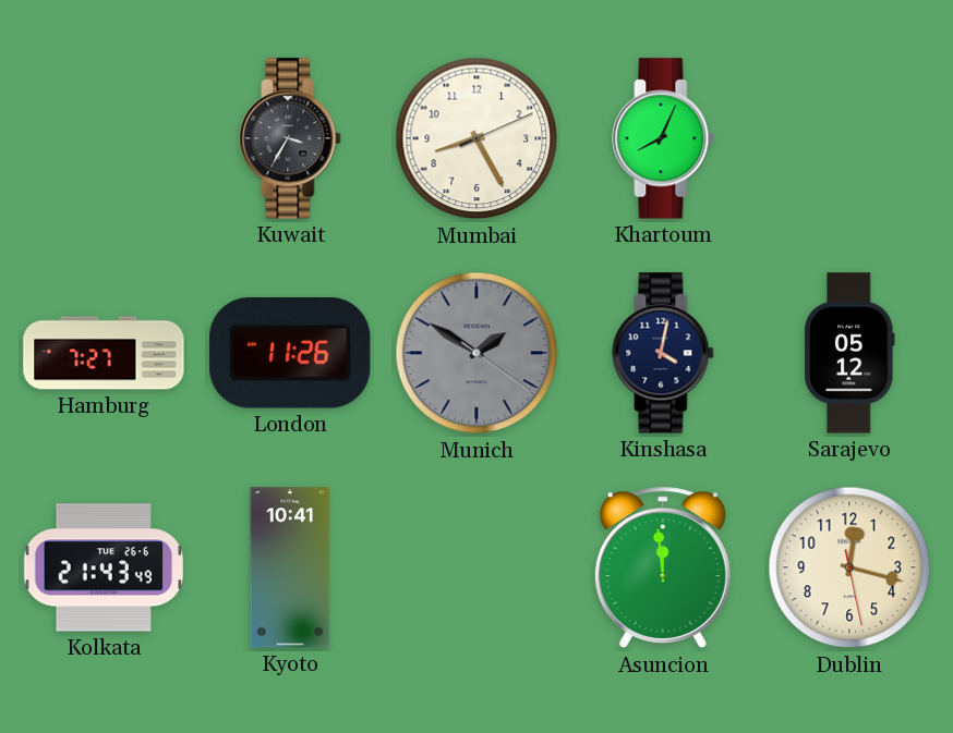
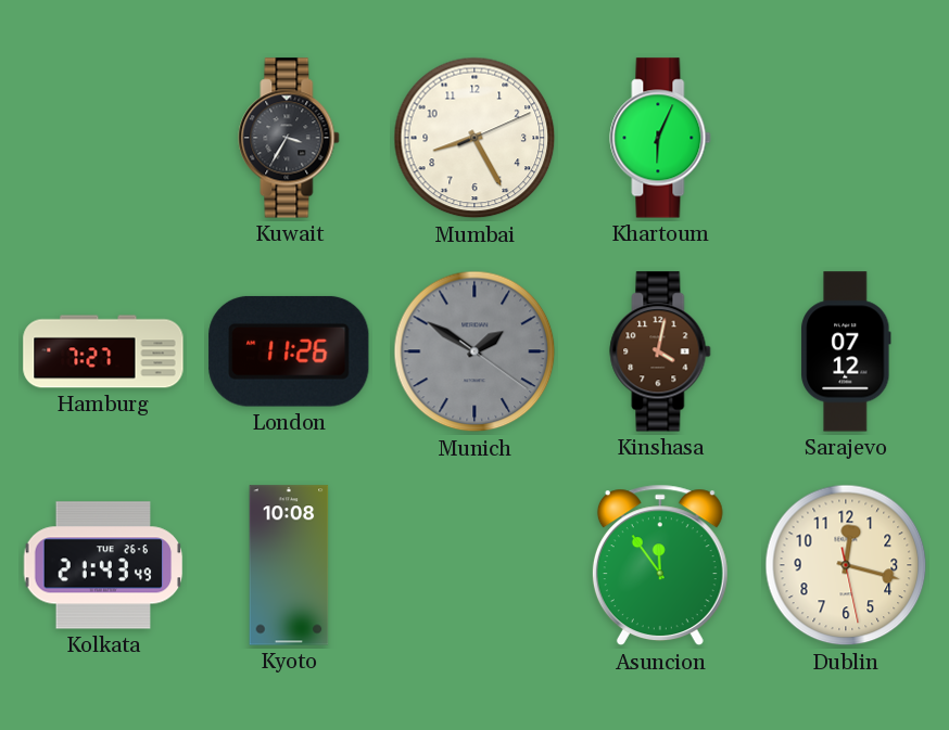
Khartoum: 8:04 -> 6:04 (660, 138)
Kinshasa dial: navy -> brown (660, 351)
Sarajevo: 05:12 -> 07:12 (846, 351)
Kyoto: 10:41 -> 10:08 (289, 565)
Asuncion: 11:59 -> 11:54 (660, 565)
